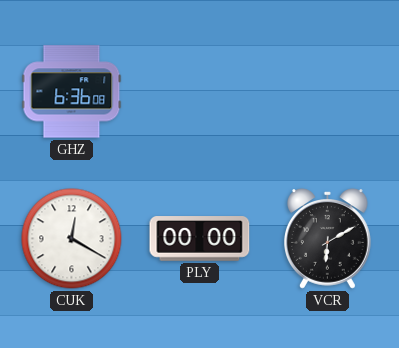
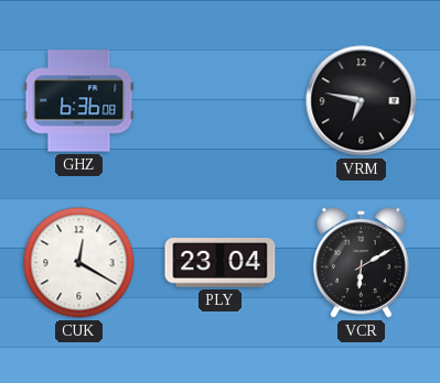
VRM: none -> 6:47 (362, 101)
PLY: 00:00 -> 23:04 (221, 263)
